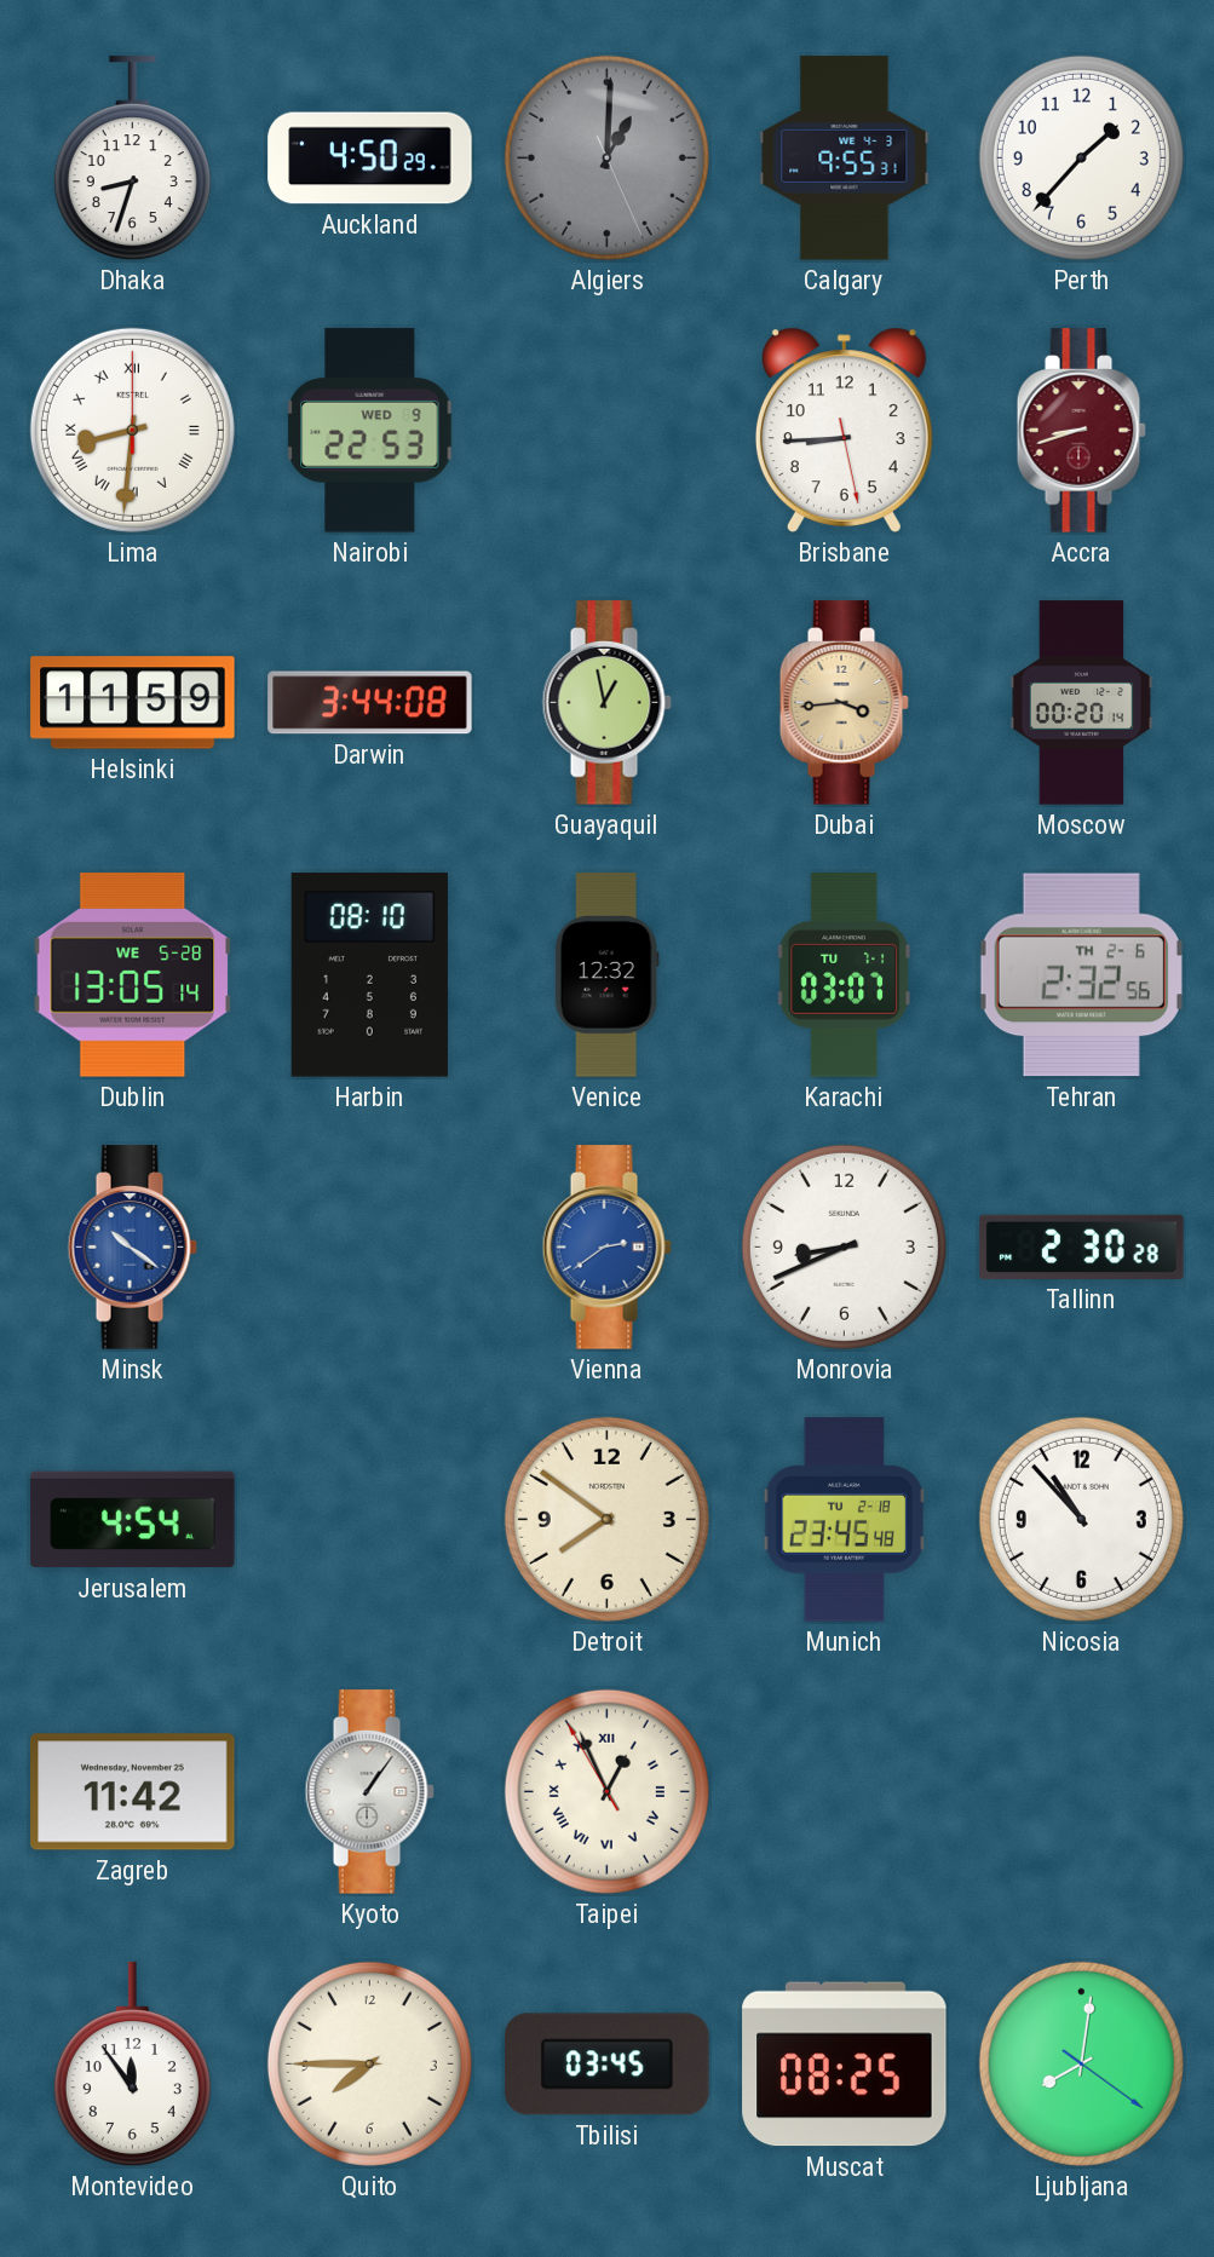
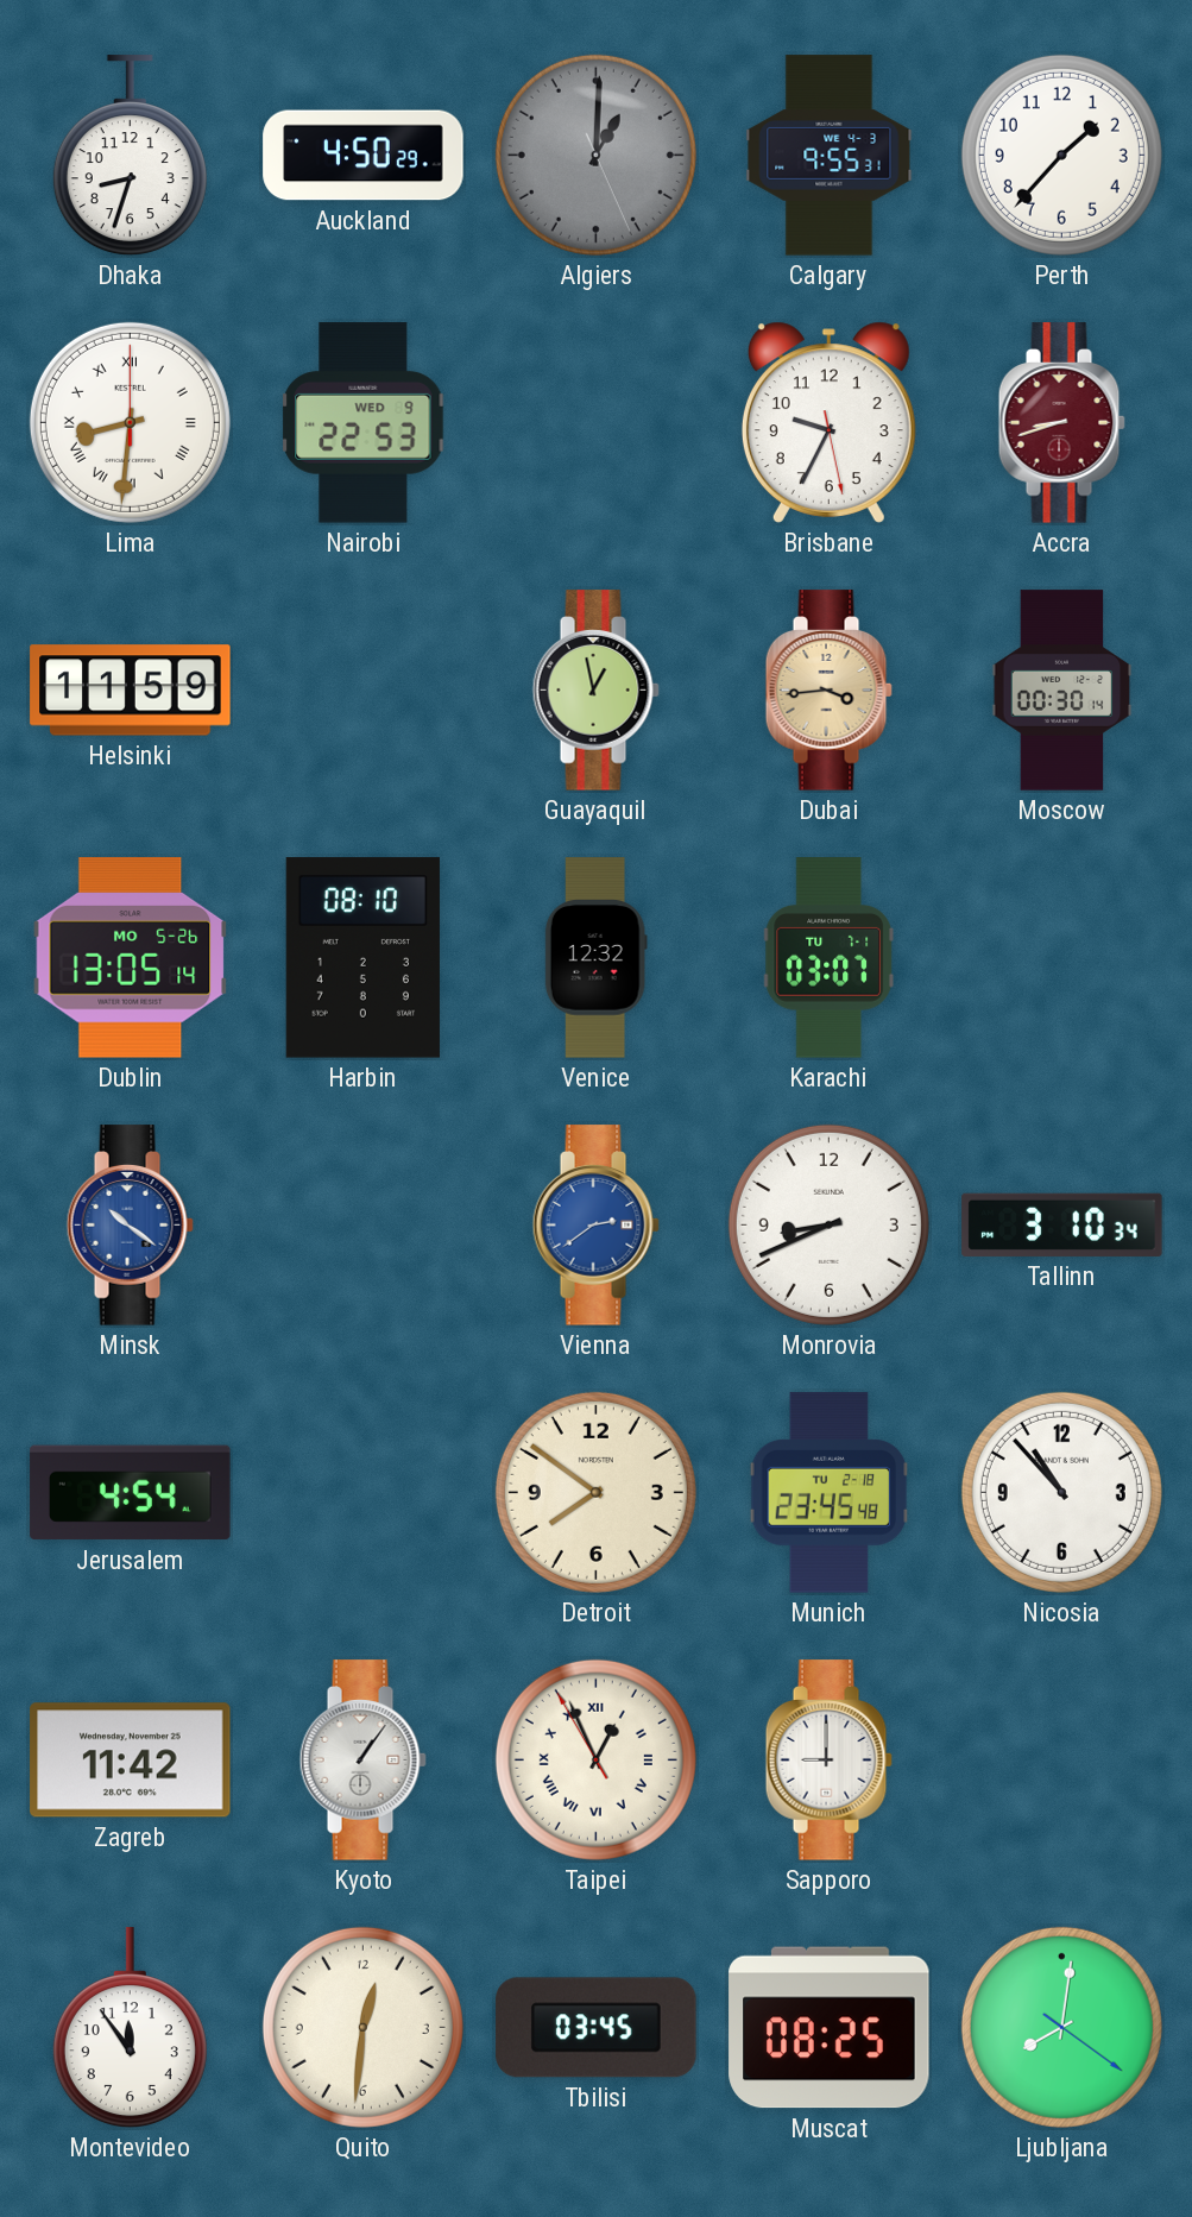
Brisbane: 8:44 -> 9:34 (828, 422)
Darwin: 3:44 -> none (370, 703)
Moscow: 00:20 -> 00:30 (1062, 691)
Dublin date: WE 5-28 -> MO 5-26 (131, 958)
Tehran: 2:32 -> none (1081, 975)
Tallinn: 2:30 -> 3:10 (1062, 1224)
Sapporo: none -> 9:00 (828, 1761)
Quito: 7:45 -> 12:31 (362, 2027)
